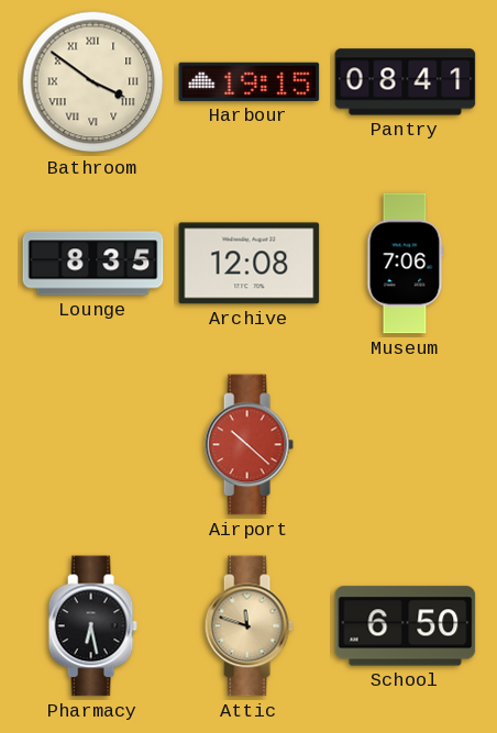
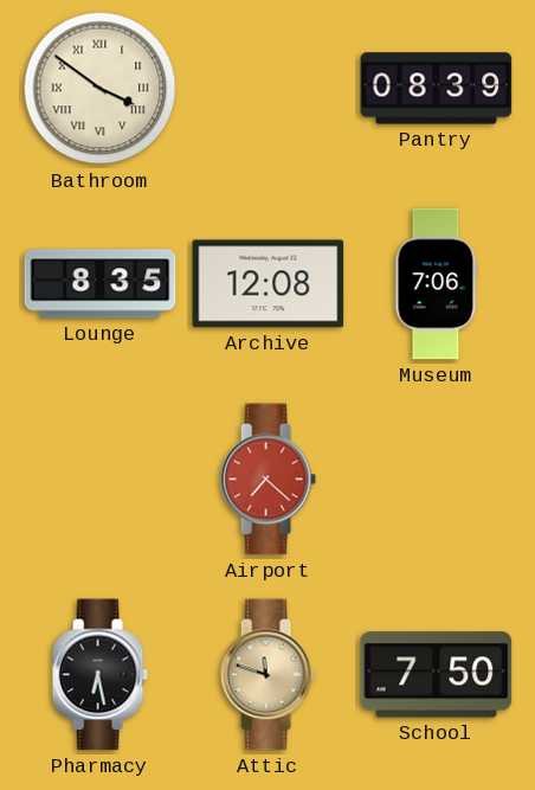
Harbour: 19:15 -> none (250, 81)
Pantry: 08:41 -> 08:39 (437, 89)
Airport: 10:22 -> 7:22 (267, 480)
School: 6:50 -> 7:50 (437, 675)
